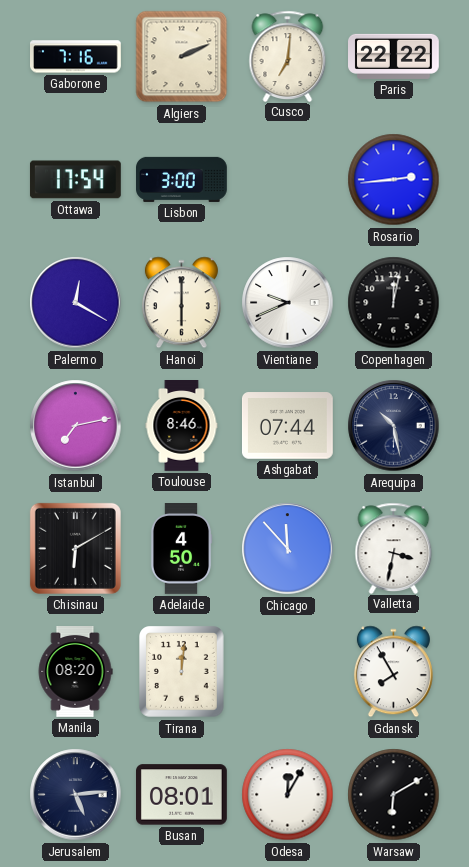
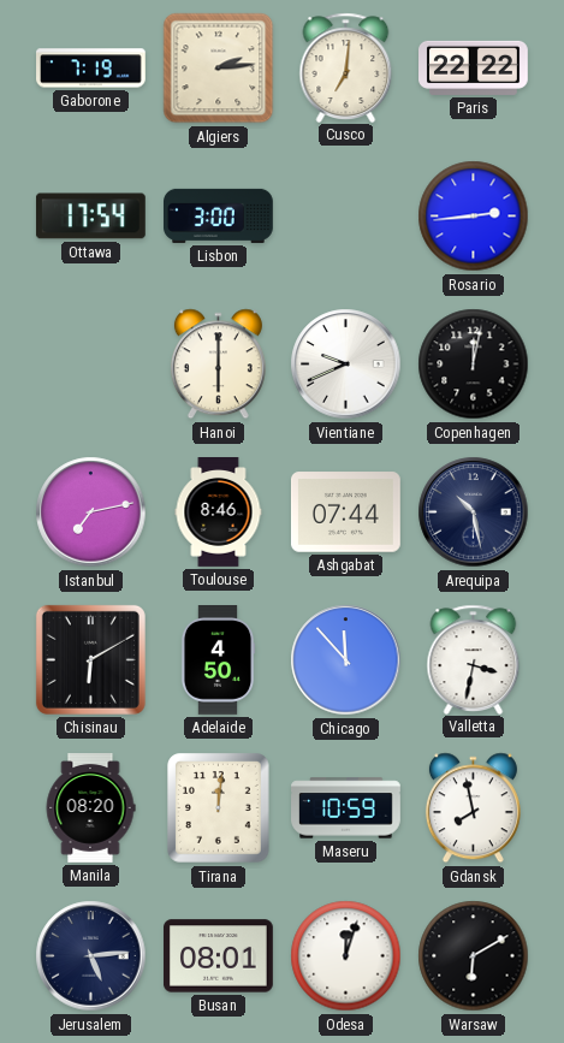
Gaborone: 7:16 -> 7:19 (91, 69)
Algiers: 2:11 -> 2:14 (219, 69)
Palermo: 12:20 -> none (76, 303)
Maseru: none -> 10:59 (346, 808)
Gdansk: 7:55 -> 7:58 (473, 808)
Odesa: 12:05 -> 12:03 (346, 956)
